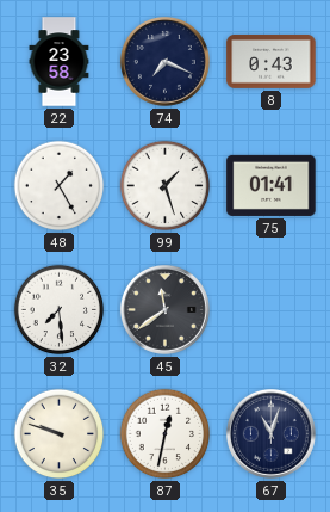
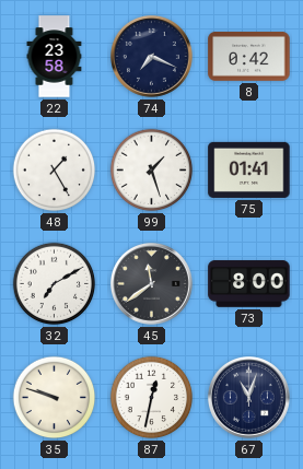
8: 0:43 -> 0:42 (249, 56)
32: 7:29 -> 7:10 (55, 284)
73: none -> 8:00 (249, 284)
